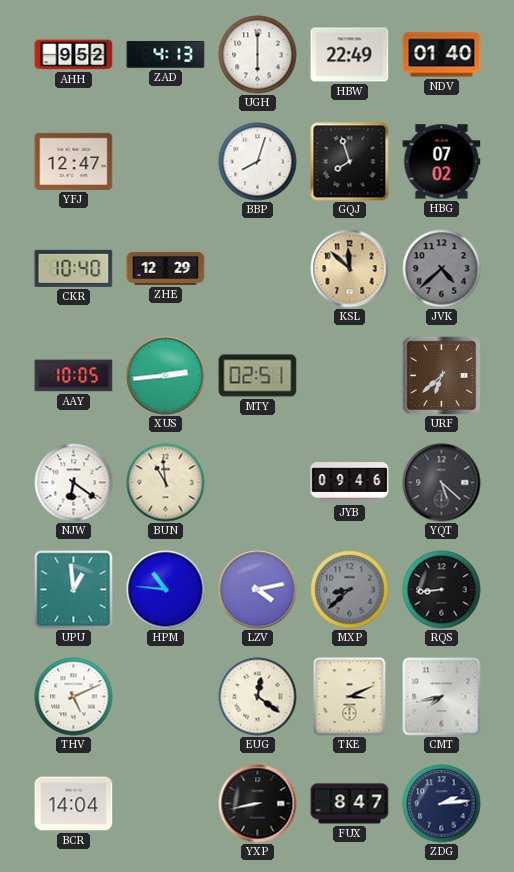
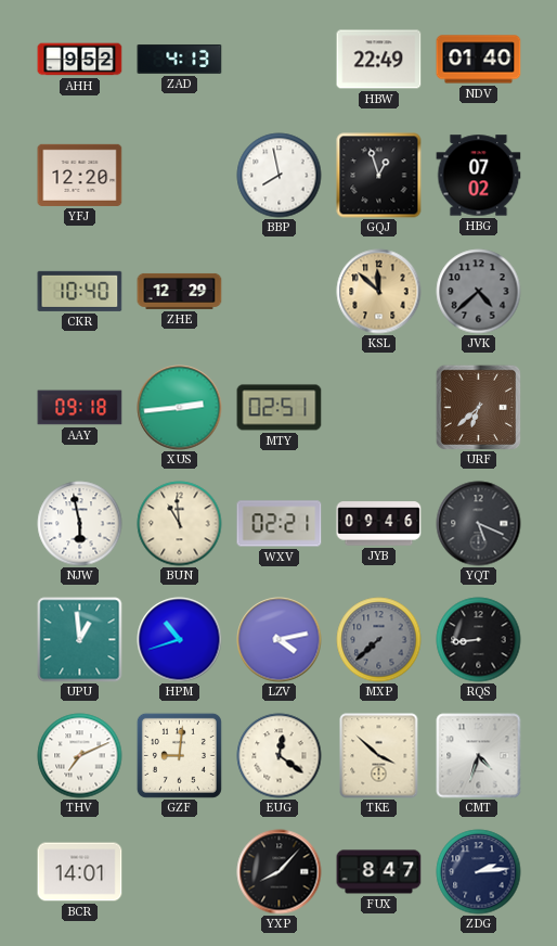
UGH: 6:00 -> none (258, 55)
YFJ: 12:47 -> 12:20 (80, 175)
BBP: 8:03 -> 7:58 (280, 176)
GQJ: 7:57 -> 12:57 (379, 176)
AAY: 10:05 -> 09:18 (80, 408)
NJW: 6:21 -> 5:58 (80, 524)
WXV: none -> 02:21 (280, 524)
YQT: 5:22 -> 5:19 (479, 524)
HPM: 10:46 -> 10:42 (180, 640)
MXP: 8:38 -> 7:38 (379, 640)
THV: 5:11 -> 7:11 (80, 756)
GZF: none -> 9:01 (179, 755)
TKE: 3:11 -> 3:52 (379, 756)
CMT: 7:43 -> 4:33 (479, 756)
BCR: 14:04 -> 14:01 (80, 872)
YXP: 8:43 -> 8:07 (280, 872)
